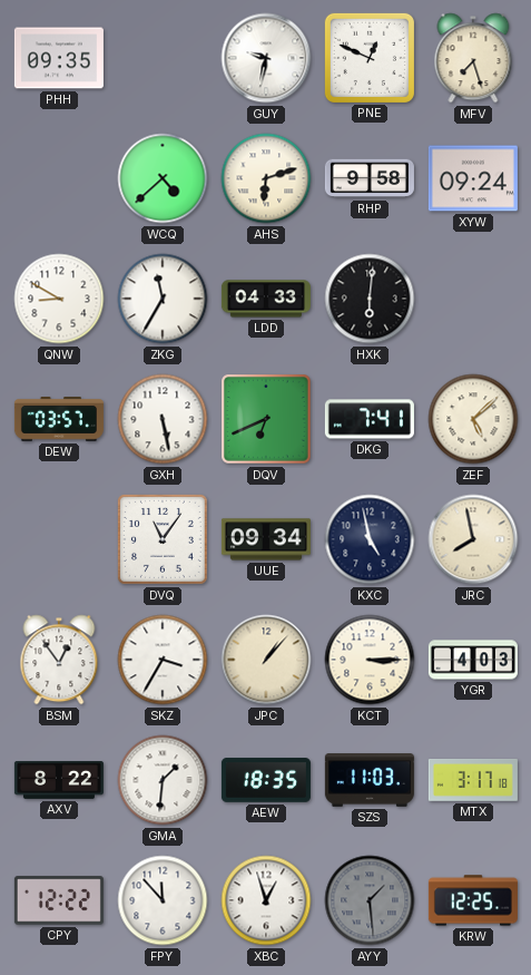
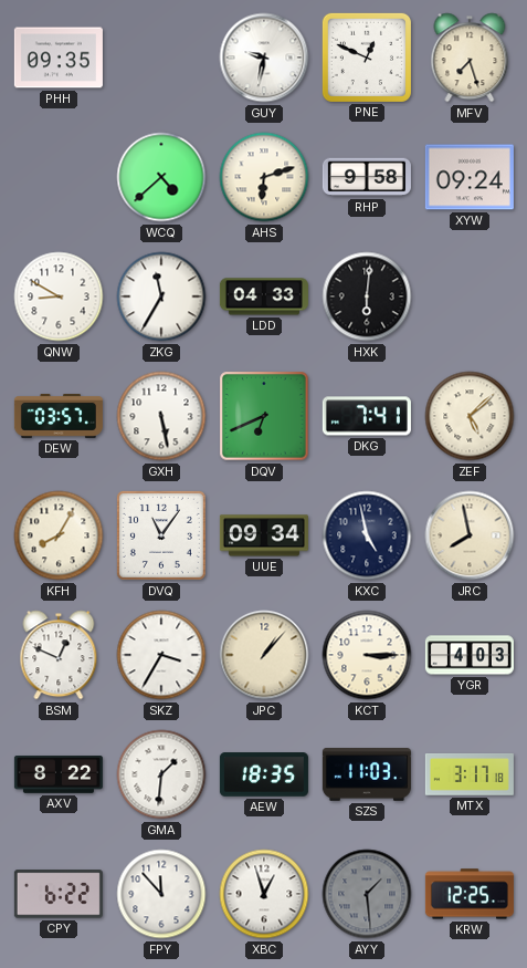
KFH: none -> 8:05 (59, 535)
BSM: 12:54 -> 12:49 (59, 655)
CPY: 12:22 -> 6:22 (59, 894)
